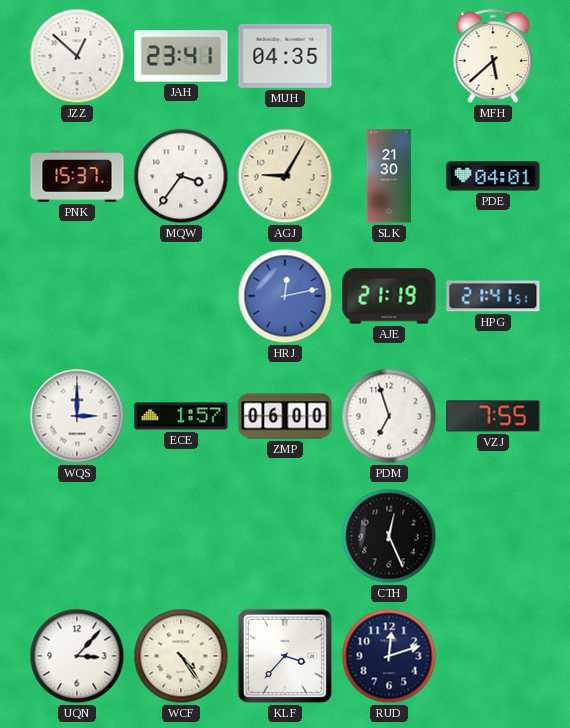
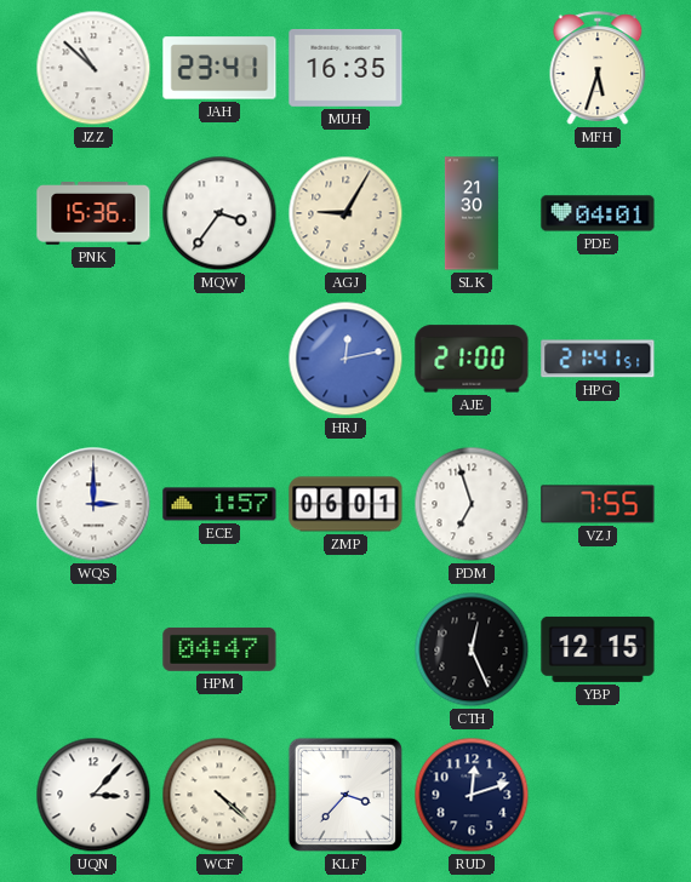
JZZ: 12:52 -> 10:52 (93, 68)
MUH: 04:35 -> 16:35 (345, 68)
MFH: 5:38 -> 5:33 (598, 68)
PNK: 15:37 -> 15:36 (93, 214)
AJE: 21:19 -> 21:00 (472, 359)
ZMP: 06:00 -> 06:01 (345, 504)
HPM: none -> 04:47 (219, 649)
YBP: none -> 12:15 (598, 649)
WCF: 4:24 -> 4:22 (219, 795)
